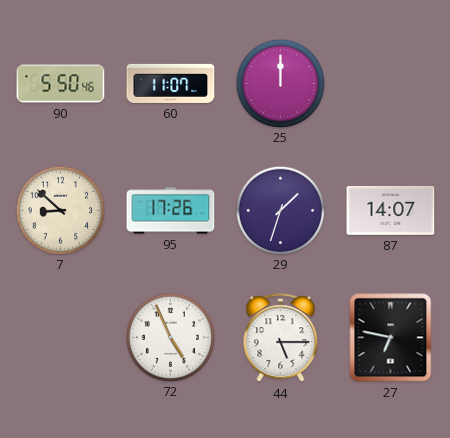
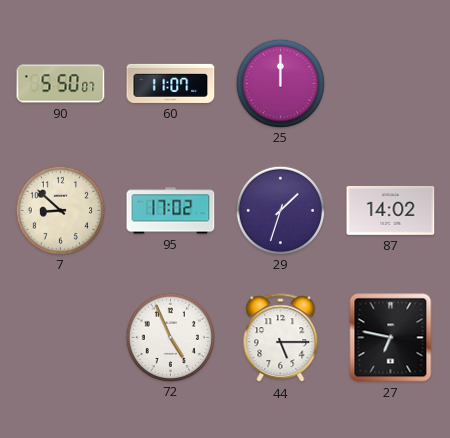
90: 5:50:46 -> 5:50:07 (61, 84)
95: 17:26 -> 17:02 (171, 211)
87: 14:07 -> 14:02 (391, 210)
